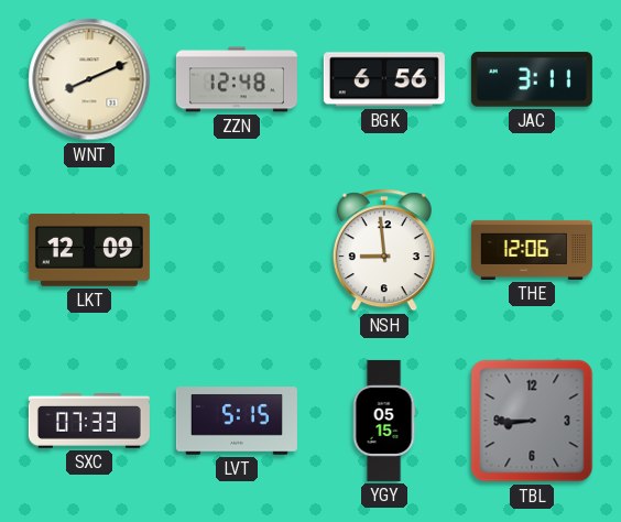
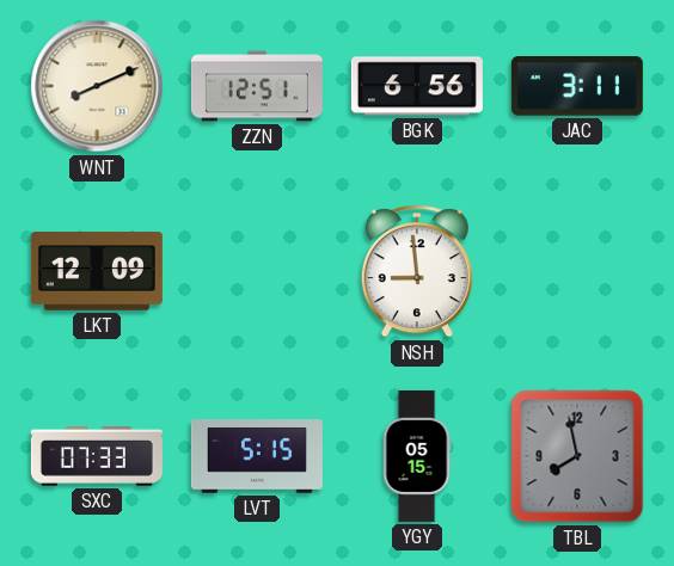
ZZN: 12:48 -> 12:51 (257, 86)
THE: 12:06 -> none (532, 250)
TBL: 8:45 -> 7:58 (577, 456)
